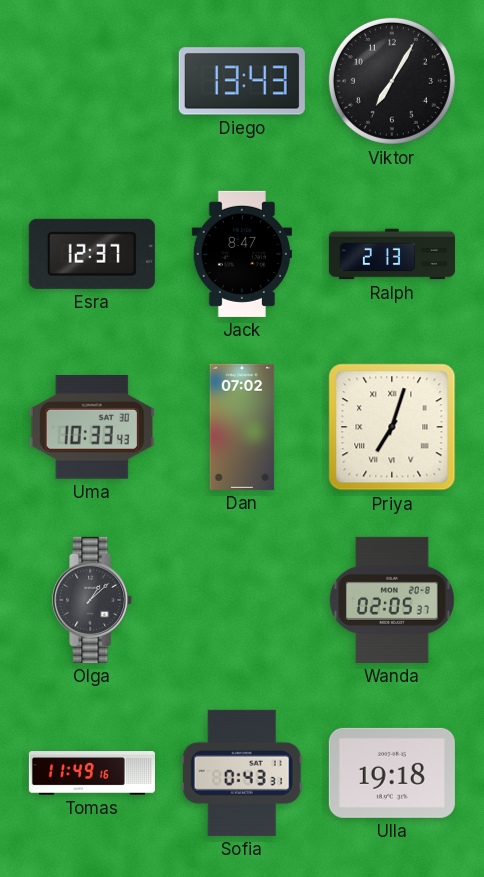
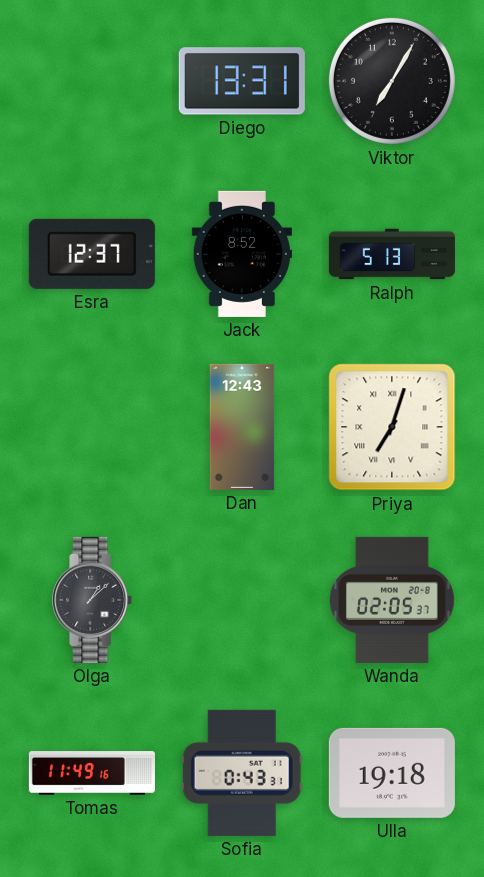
Diego: 13:43 -> 13:31 (242, 81)
Jack: 8:47 -> 8:52 (241, 254)
Ralph: 2:13 -> 5:13 (392, 254)
Uma: 10:33 -> none (92, 428)
Dan: 07:02 -> 12:43 (242, 427)
